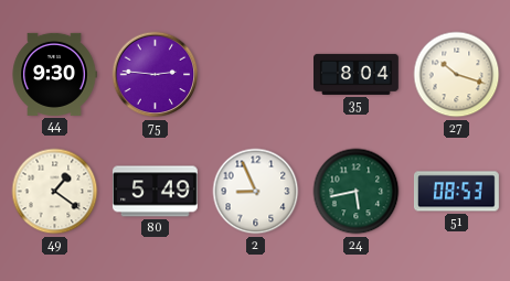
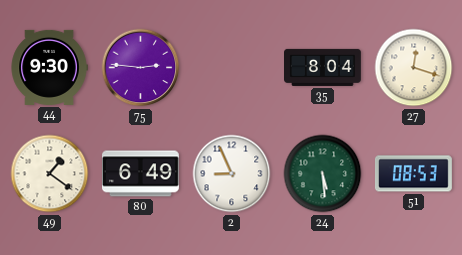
27: 10:18 -> 12:18 (414, 68)
80: 5:49 -> 6:49 (141, 174)
24: 5:43 -> 5:29 (323, 174)
